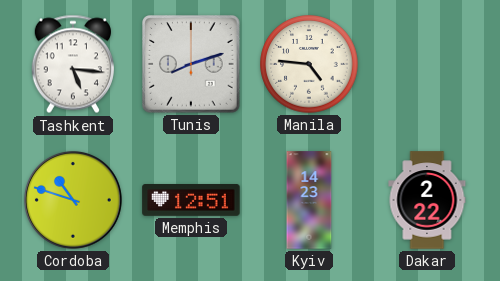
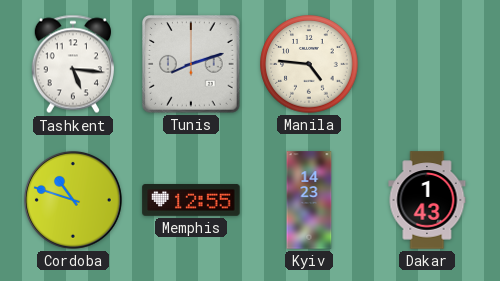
Memphis: 12:51 -> 12:55 (191, 201)
Dakar: 2:22 -> 1:43 (427, 200)
